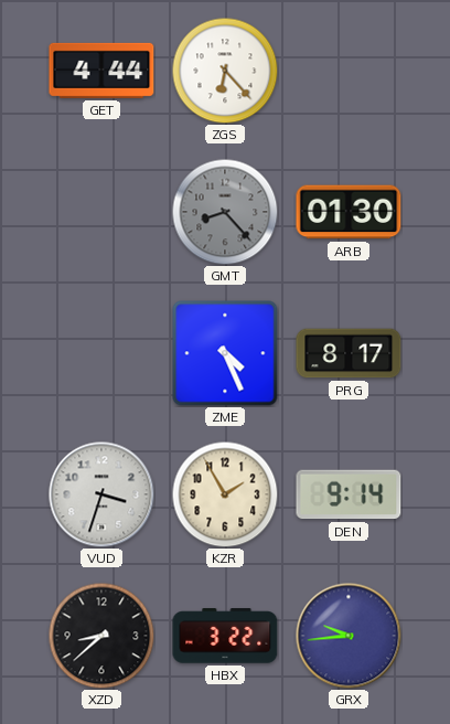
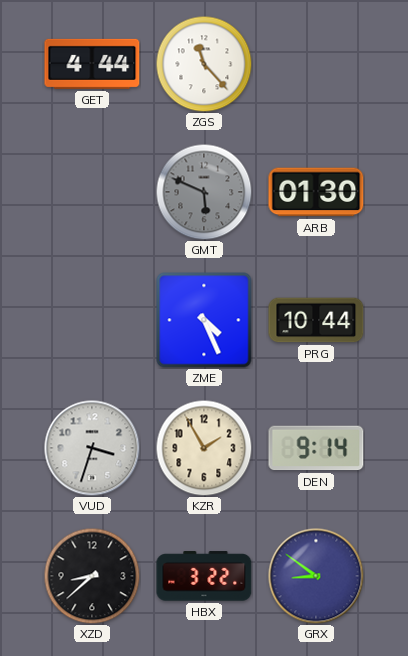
ZGS: 6:23 -> 11:23 (204, 64)
GMT: 8:23 -> 5:49 (204, 192)
PRG: 8:17 -> 10:44 (316, 320)
GRX: 9:44 -> 8:51 (316, 576)
